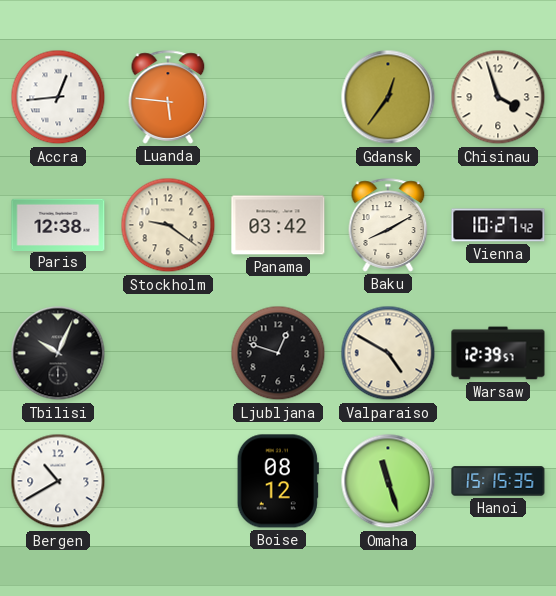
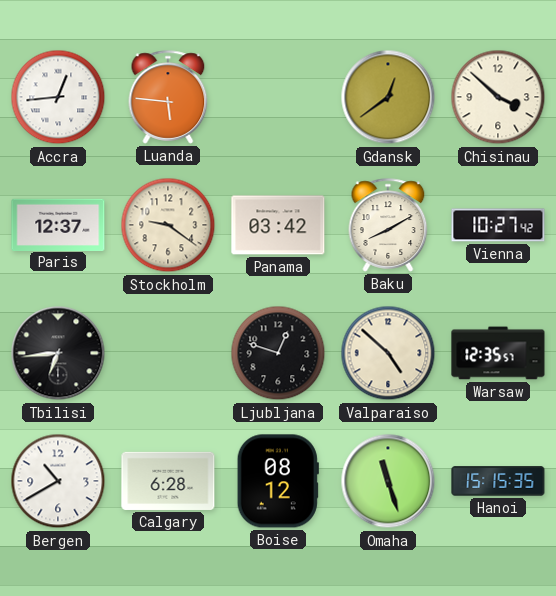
Gdansk: 12:36 -> 12:39 (388, 97)
Chisinau: 3:57 -> 3:52 (498, 97)
Paris: 12:38 -> 12:37 (58, 224)
Tbilisi: 10:04 -> 6:44 (58, 353)
Valparaiso: 4:50 -> 4:52 (388, 353)
Warsaw: 12:39 -> 12:35 (498, 353)
Calgary: none -> 6:28 (168, 481)
